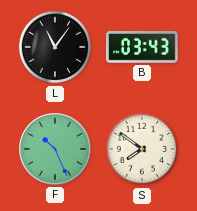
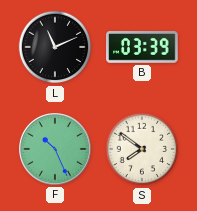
L: 11:06 -> 11:11 (55, 47)
B: 03:43 -> 03:39 (142, 48)
